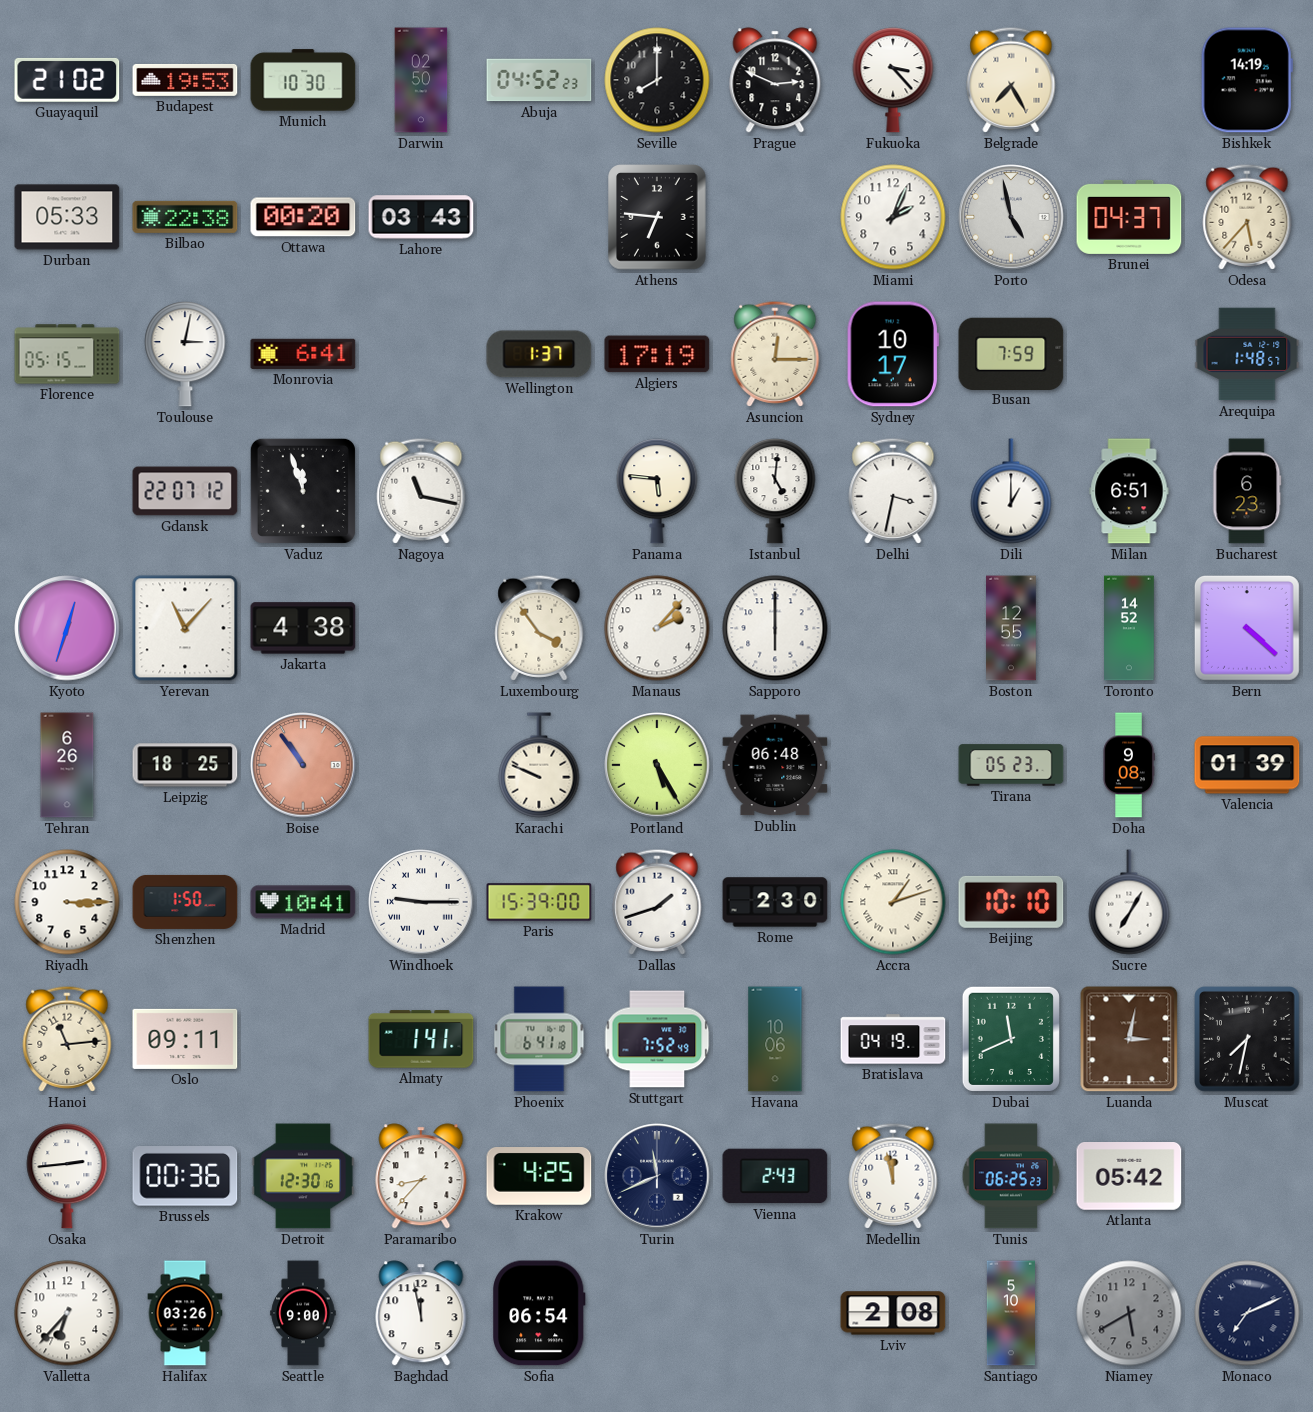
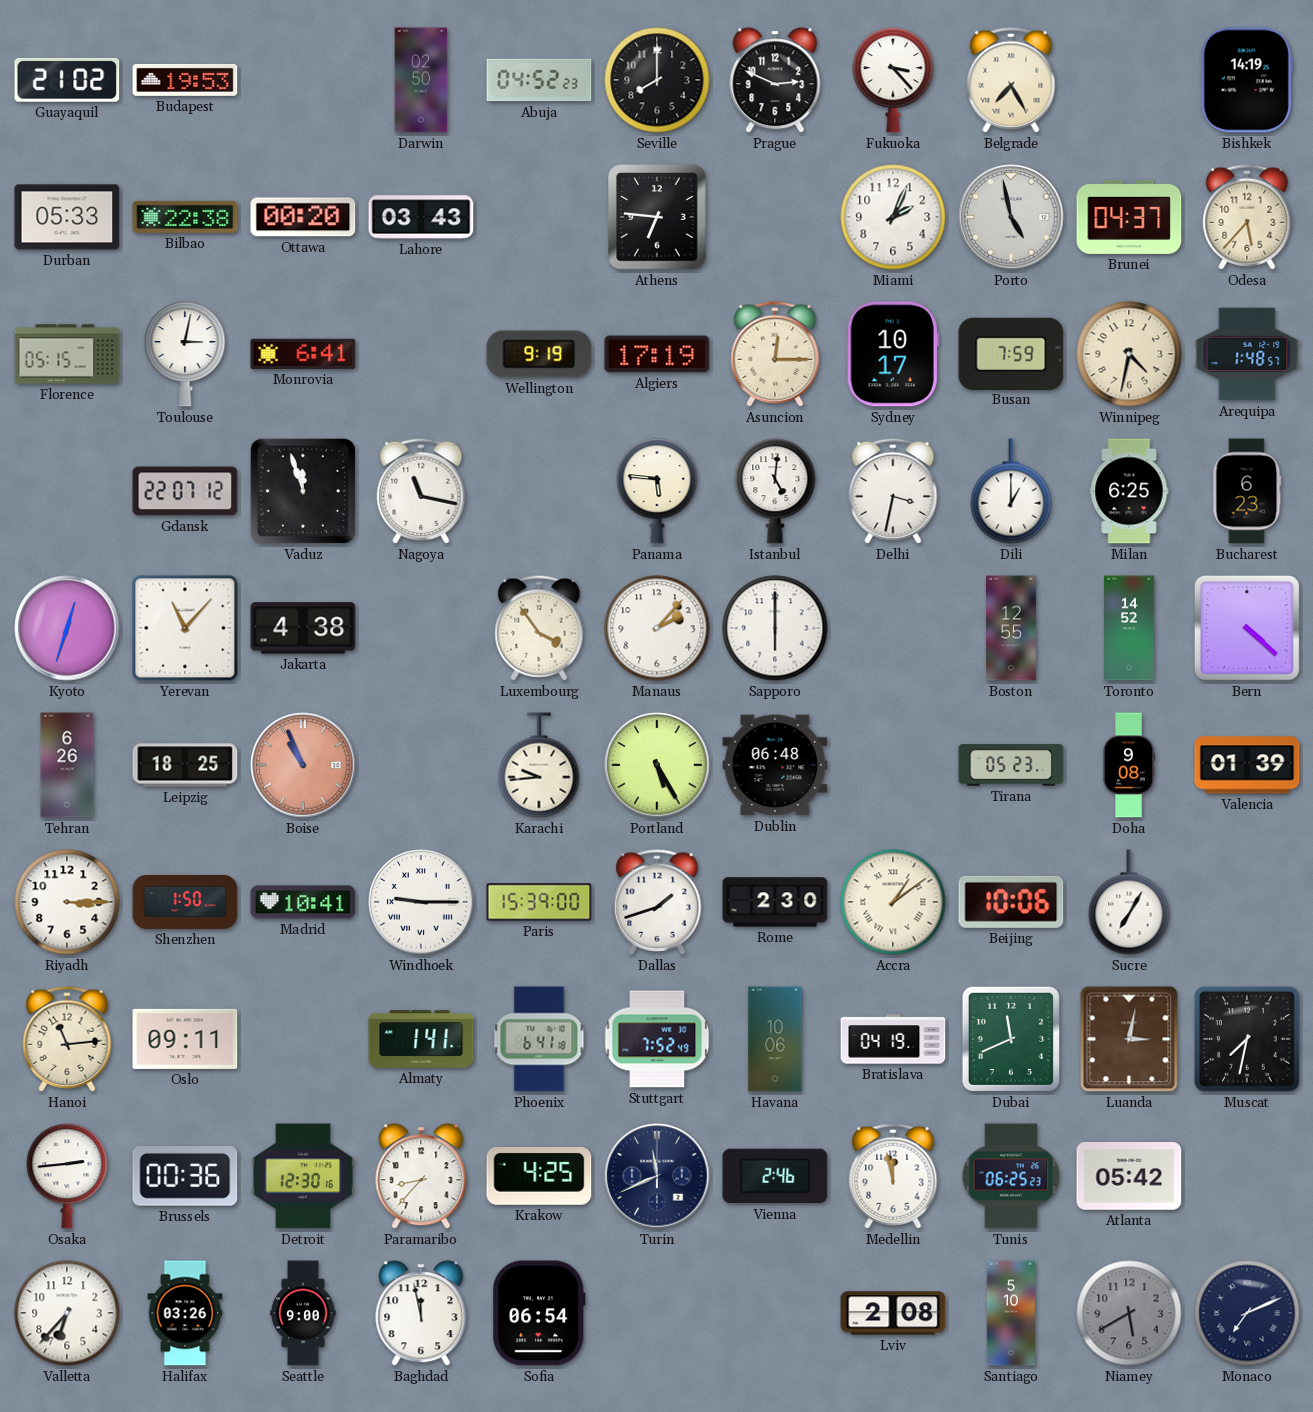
Munich: 10:30 -> none (303, 80)
Wellington: 1:37 -> 9:19 (539, 354)
Winnipeg: none -> 4:32 (1129, 354)
Milan: 6:51 -> 6:25 (1129, 491)
Boise: 10:54 -> 10:56 (303, 765)
Karachi: 9:49 -> 9:44 (539, 765)
Accra: 1:12 -> 1:09 (893, 902)
Beijing: 10:10 -> 10:06 (1011, 902)
Vienna: 2:43 -> 2:46 (775, 1176)
